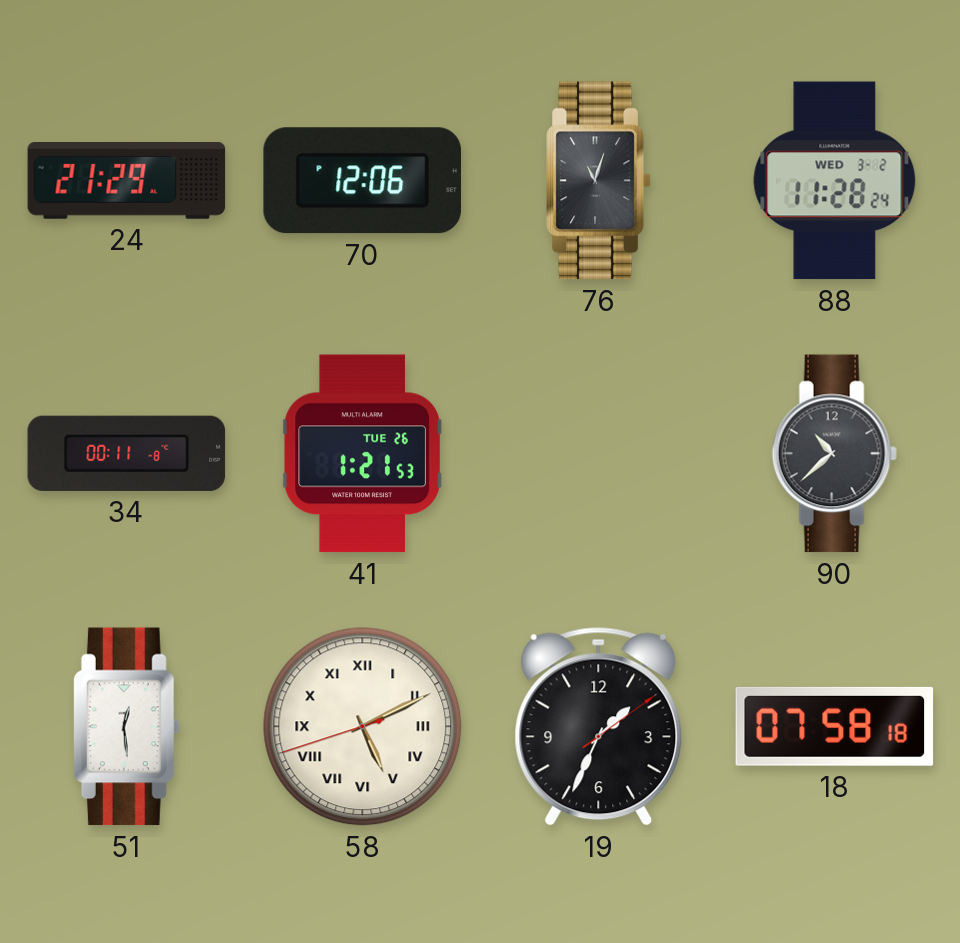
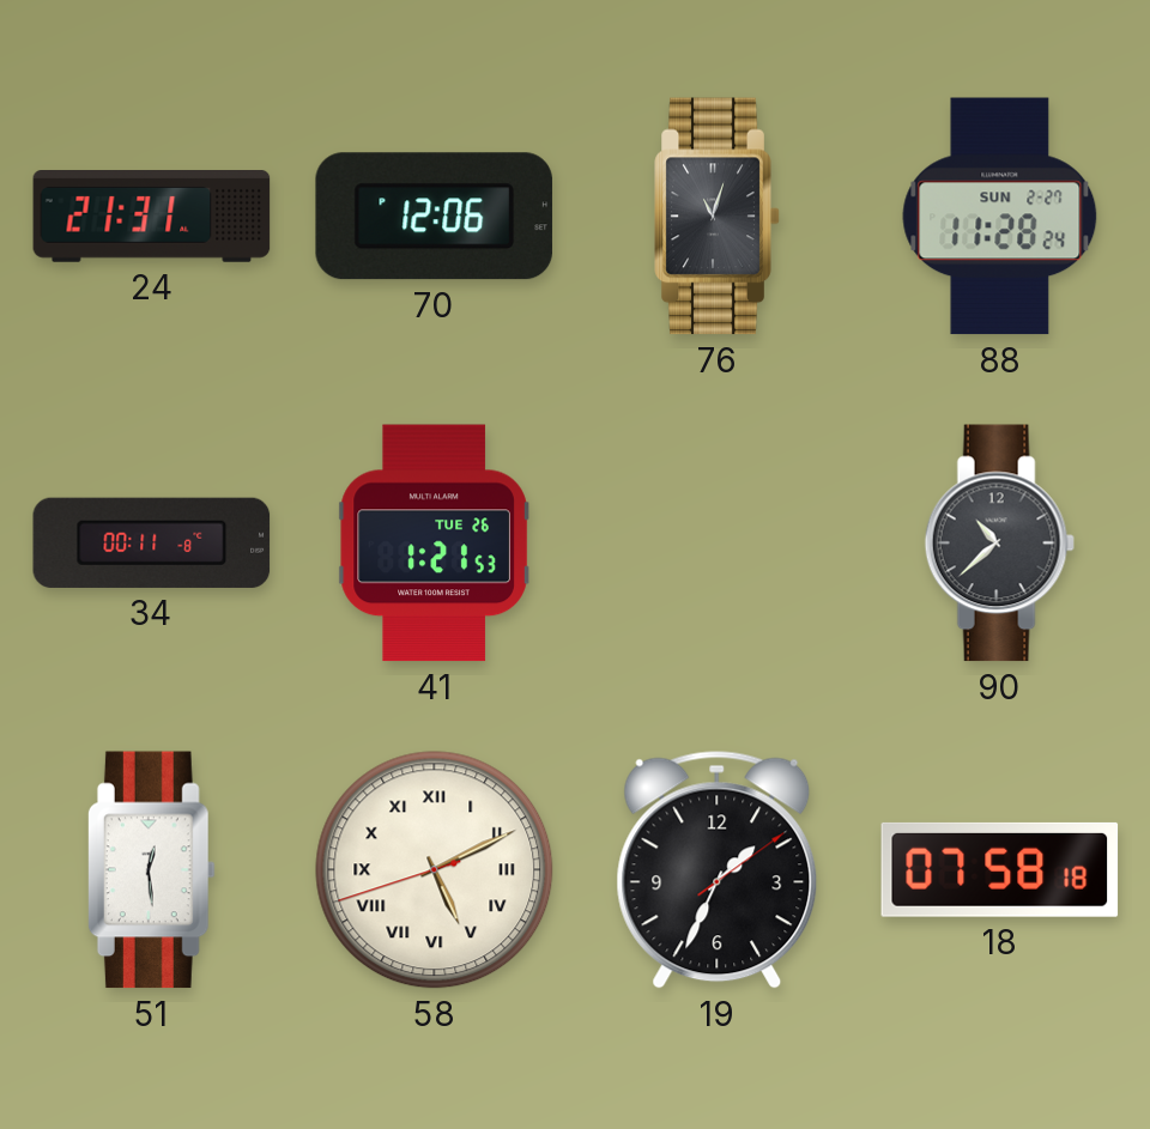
24: 21:29 -> 21:31 (152, 217)
88 date: WED 3-2 -> SUN 2-27 (1000, 217)
